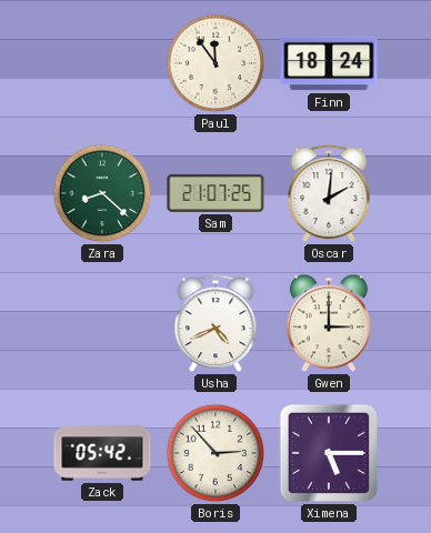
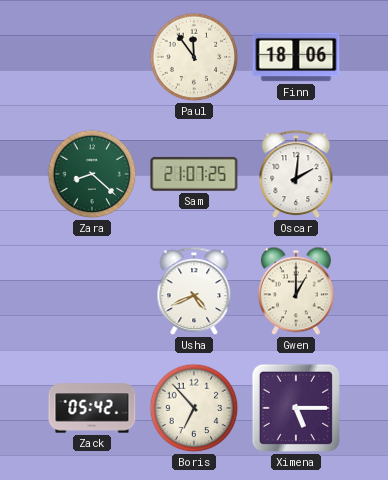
Finn: 18:24 -> 18:06 (296, 57)
Gwen: 3:00 -> 1:00 (296, 291)
Boris: 2:53 -> 6:53 (194, 408)
